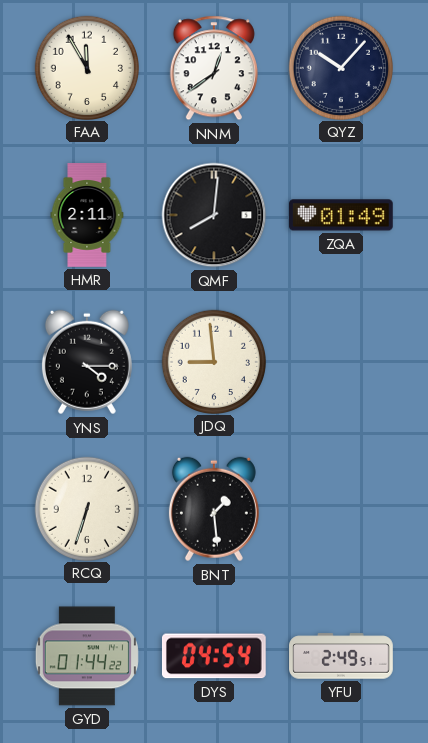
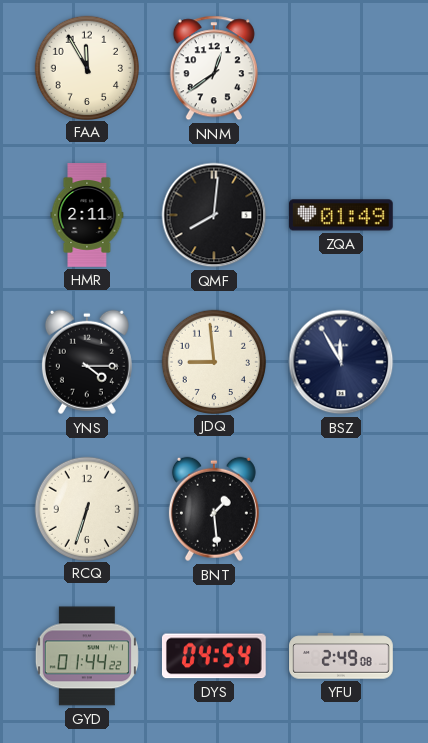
QYZ: 10:07 -> none (340, 67)
BSZ: none -> 11:55 (341, 362)
YFU: 2:49:51 -> 2:49:08 (341, 656)
